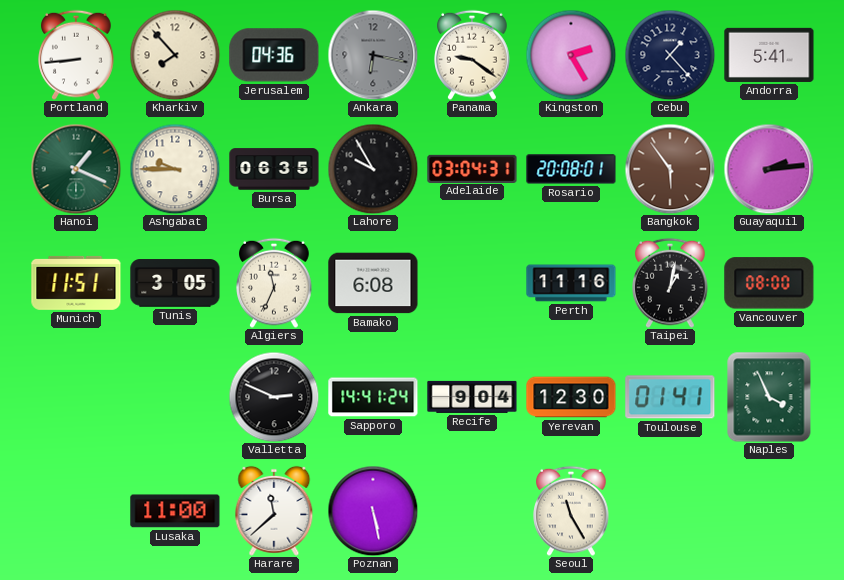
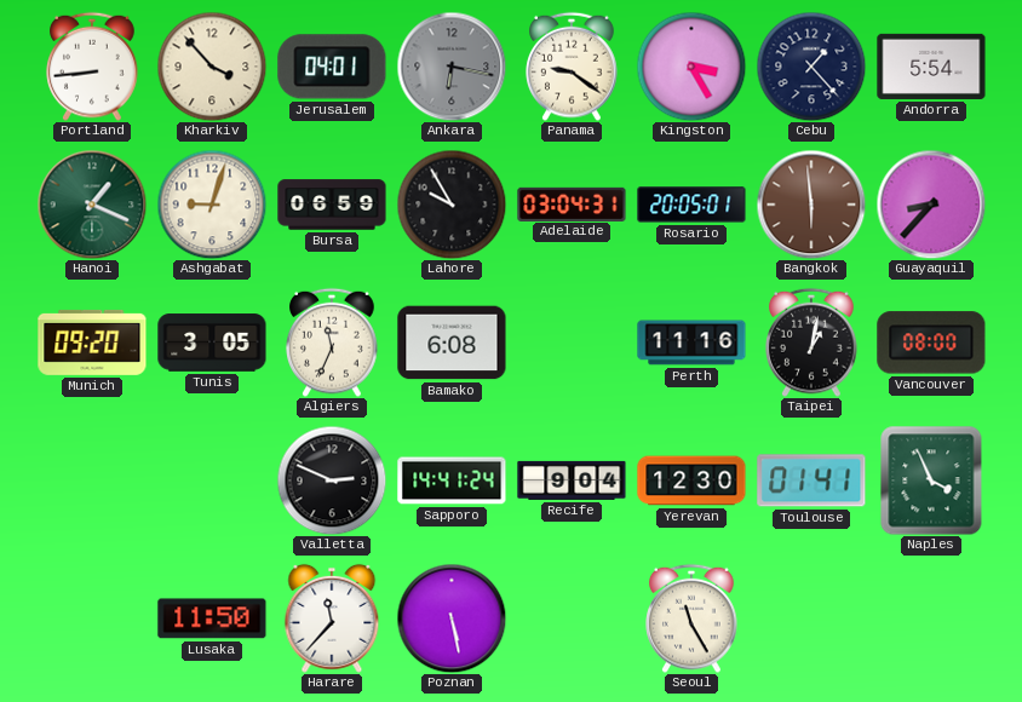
Kharkiv: 7:53 -> 3:53 (212, 67)
Jerusalem: 04:36 -> 04:01 (332, 67)
Kingston: 2:25 -> 3:25 (691, 67)
Andorra: 5:41 -> 5:54 (931, 67)
Ashgabat: 9:45 -> 9:03 (212, 205)
Bursa: 06:35 -> 06:59 (332, 205)
Rosario: 20:08 -> 20:05 (691, 205)
Bangkok: 5:54 -> 5:59 (811, 205)
Guayaquil: 2:14 -> 8:37 (931, 205)
Munich: 11:51 -> 09:20 (92, 343)
Lusaka: 11:00 -> 11:50 (212, 618)
Harare: 11:38 -> 11:37 (332, 618)
